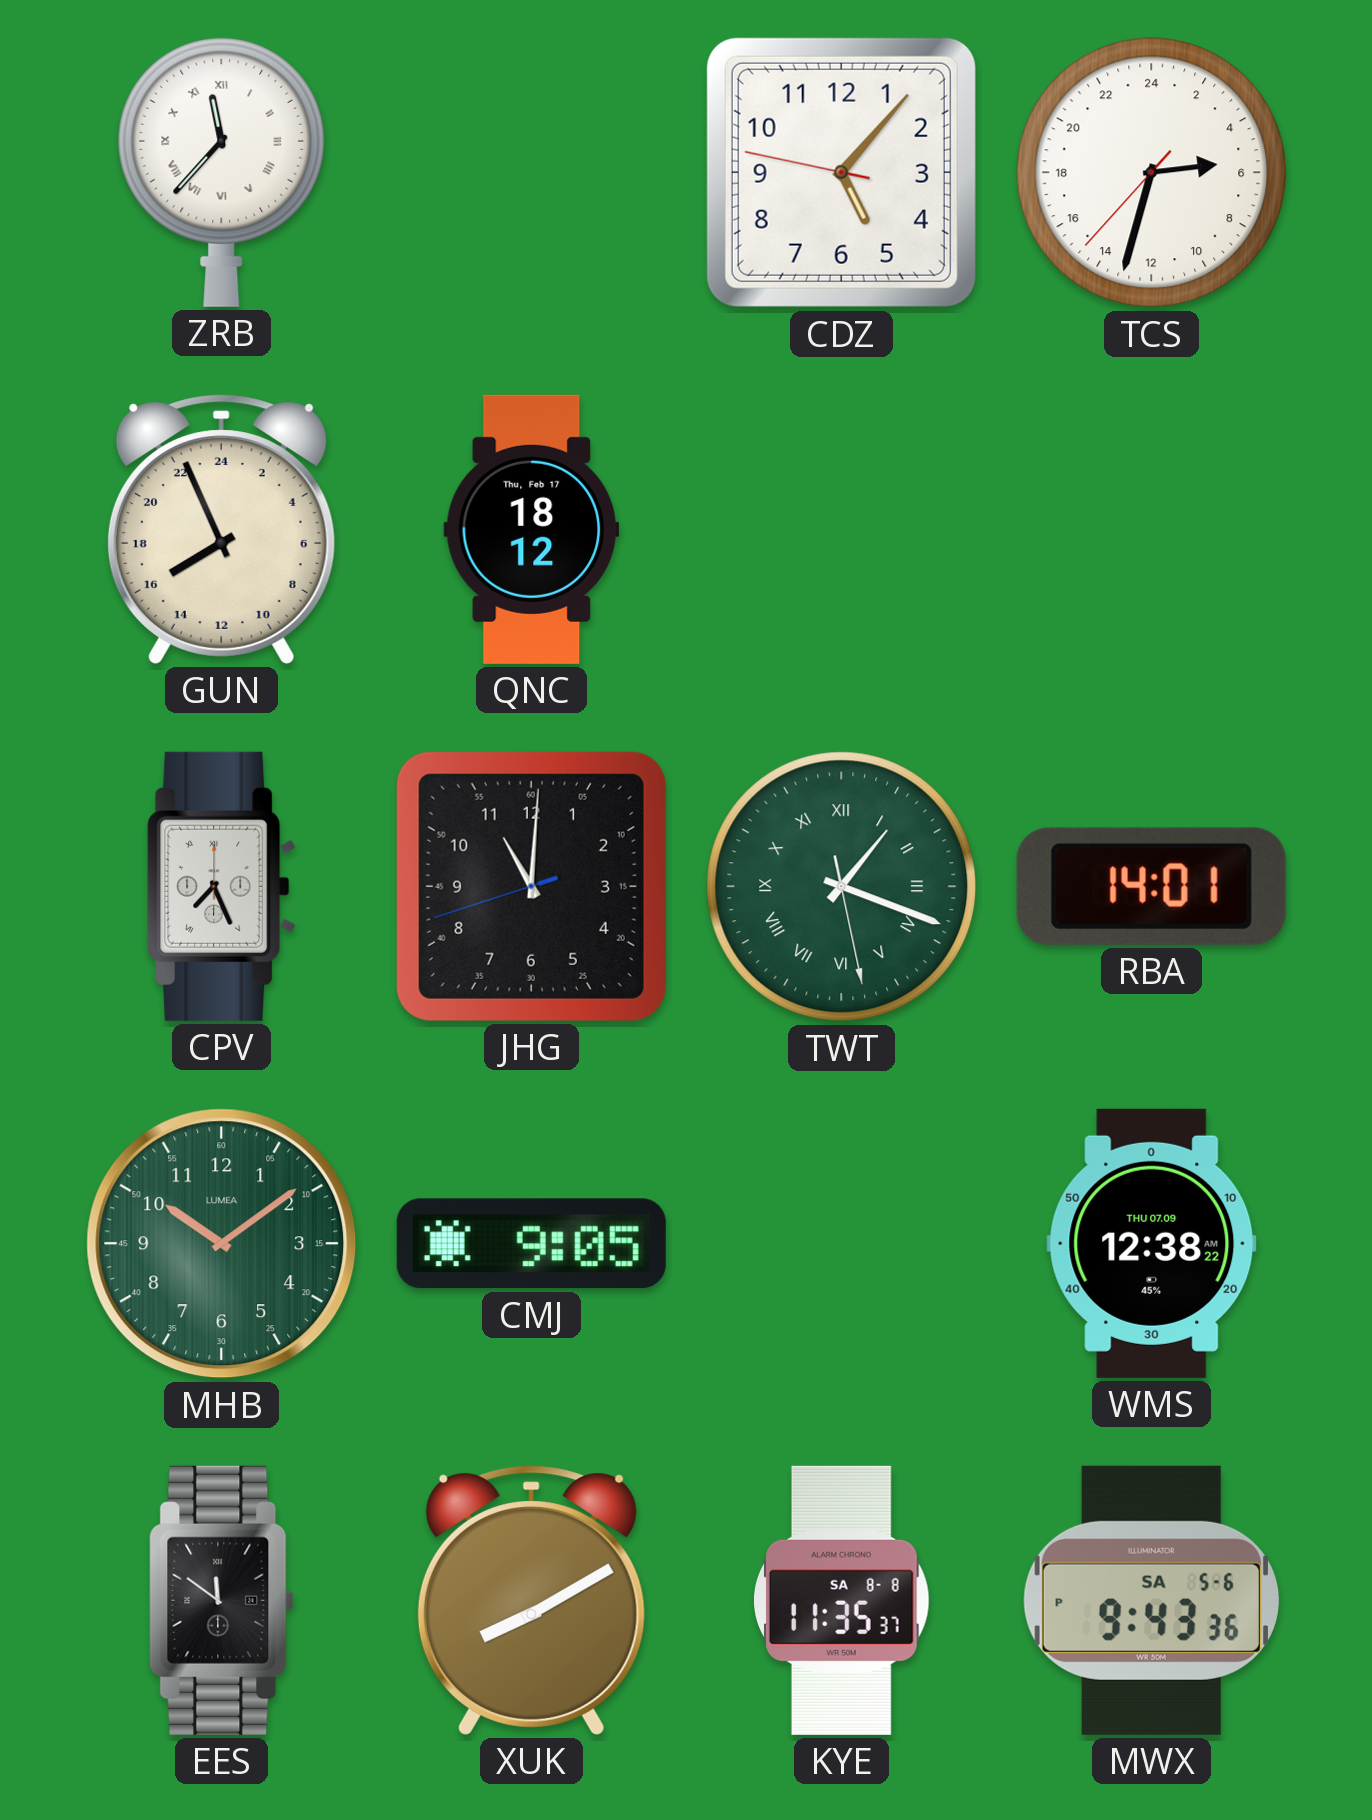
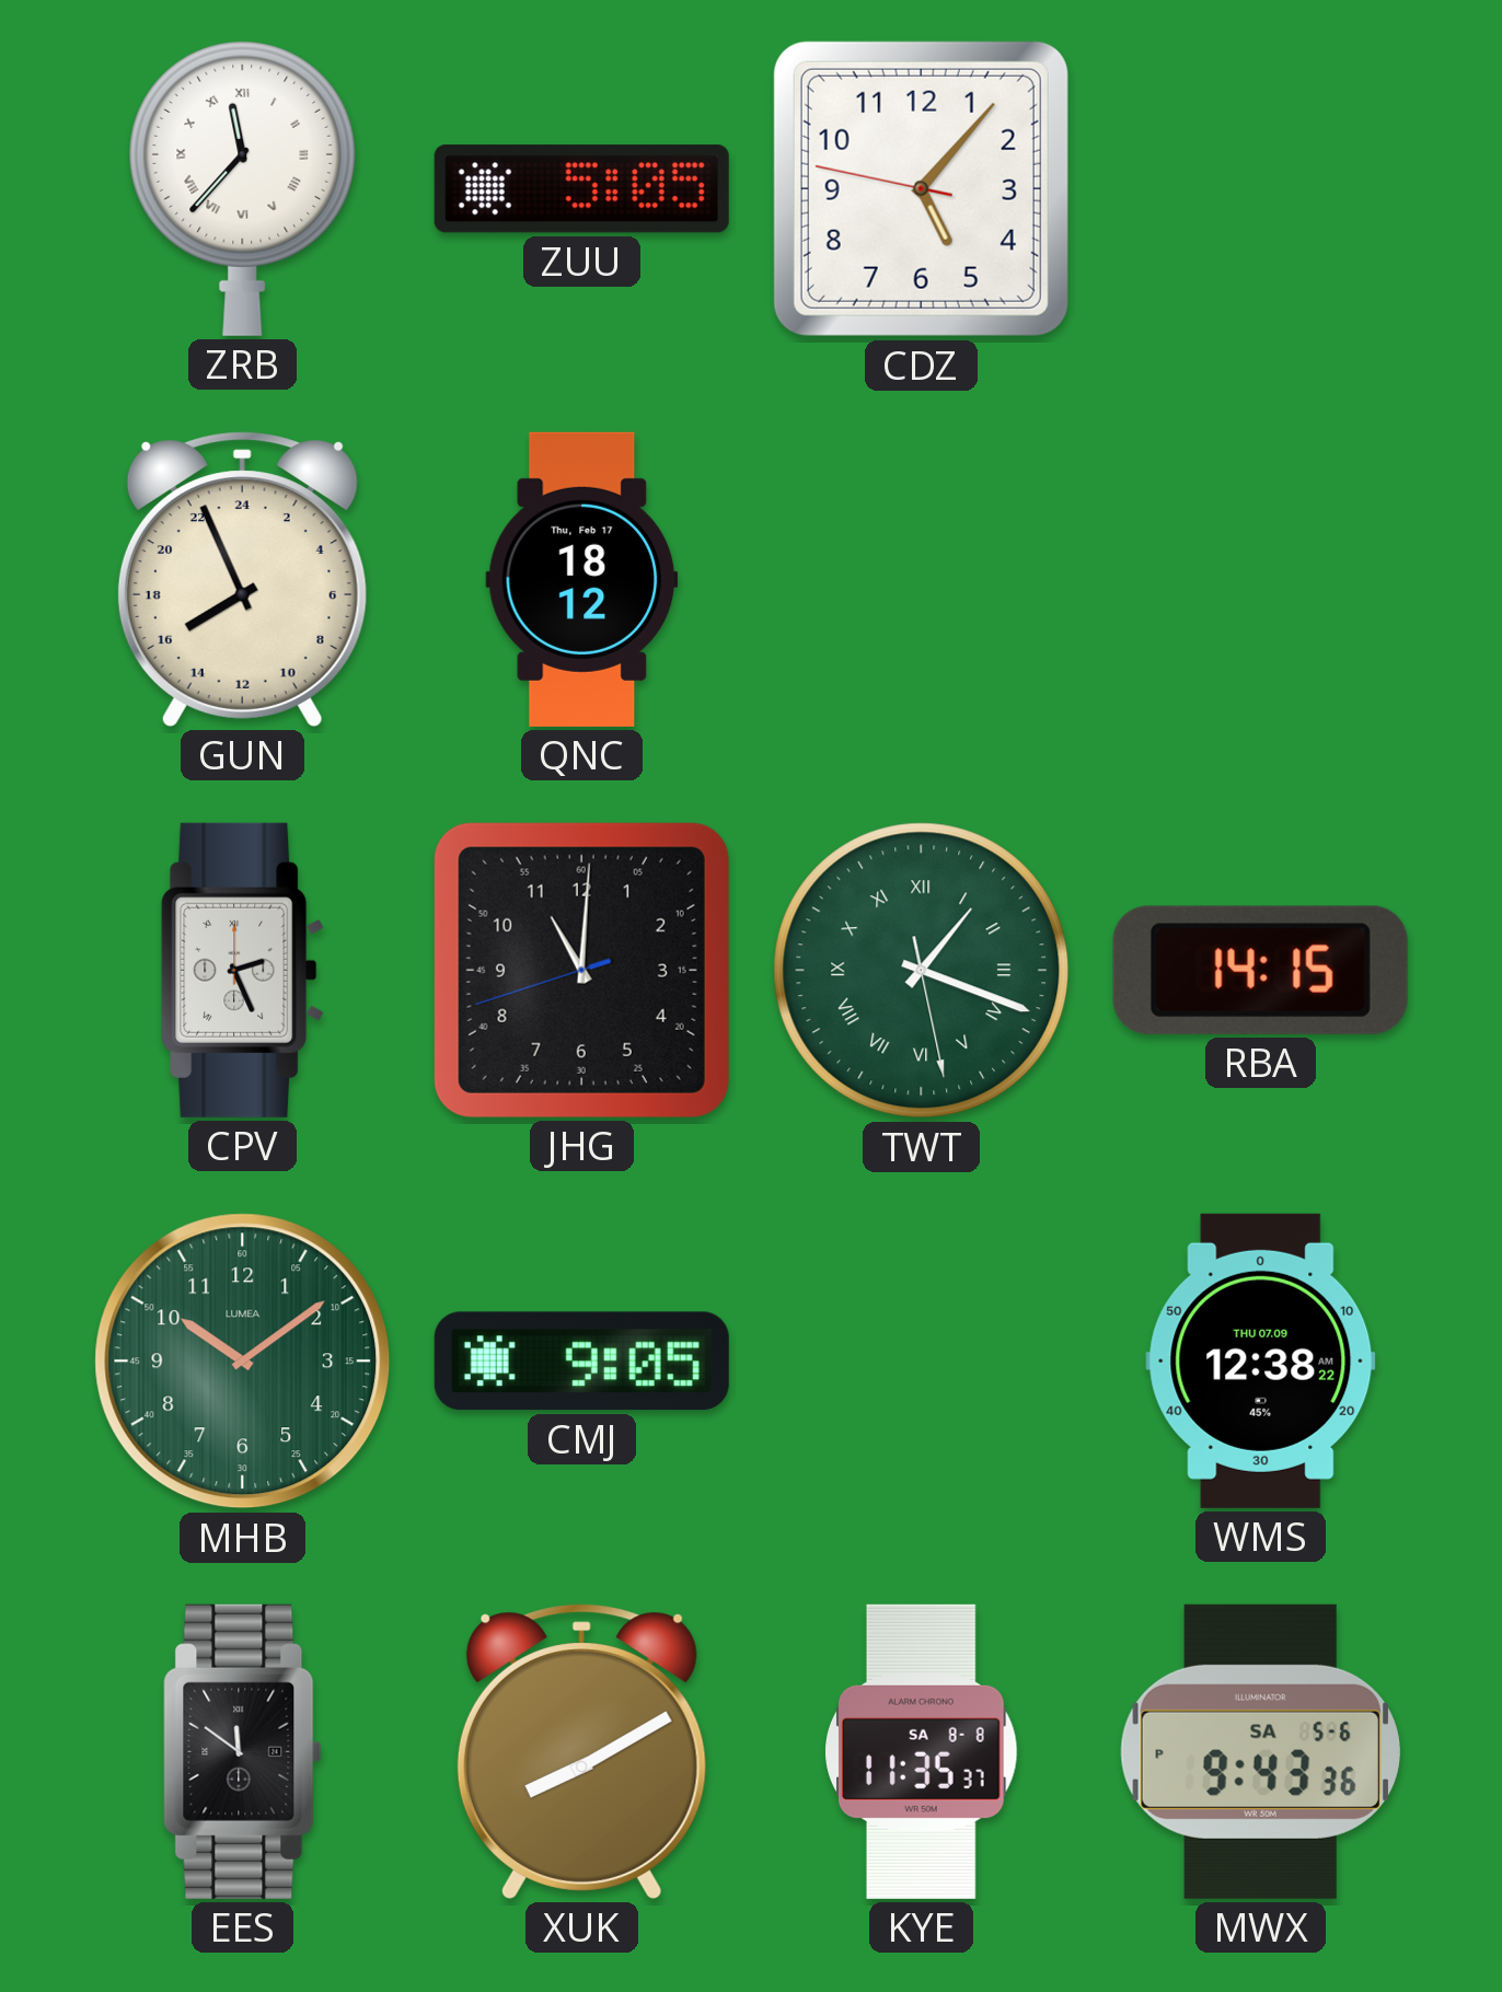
ZUU: none -> 5:05 (581, 189)
TCS: 5:32 -> none (1152, 173)
CPV: 7:26 -> 2:26 (243, 970)
RBA: 14:01 -> 14:15 (1260, 970)
